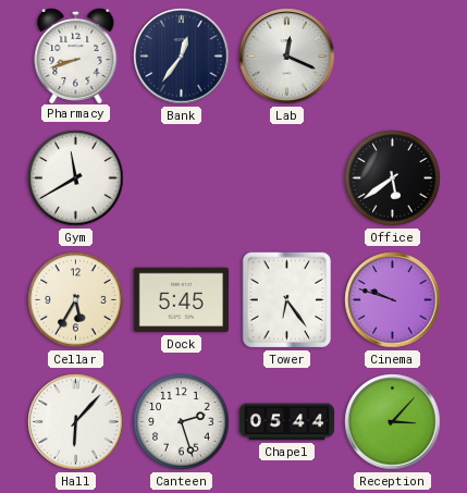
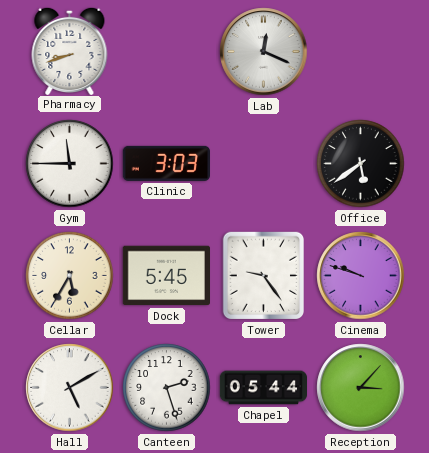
Bank: 12:36 -> none (182, 57)
Gym: 11:40 -> 11:45 (70, 164)
Clinic: none -> 3:03 (166, 163)
Tower: 6:24 -> 9:24 (263, 276)
Hall: 6:07 -> 5:10 (70, 388)
